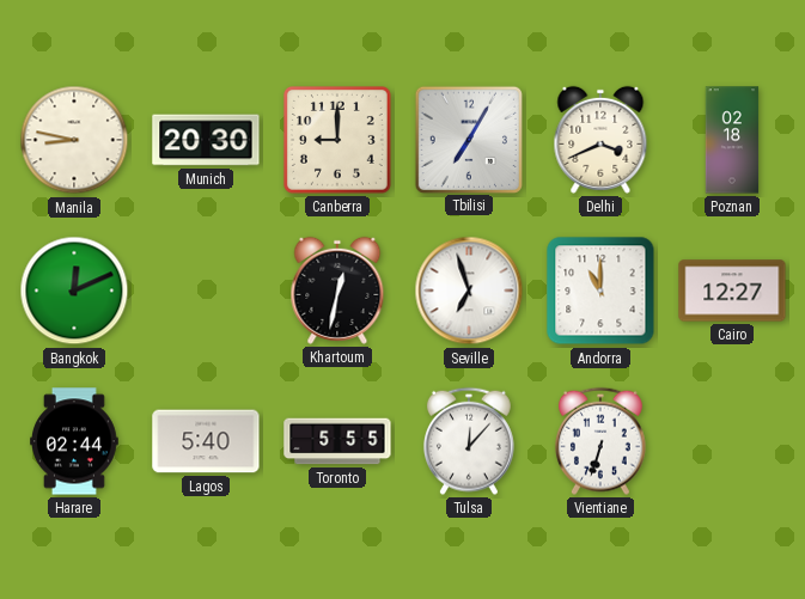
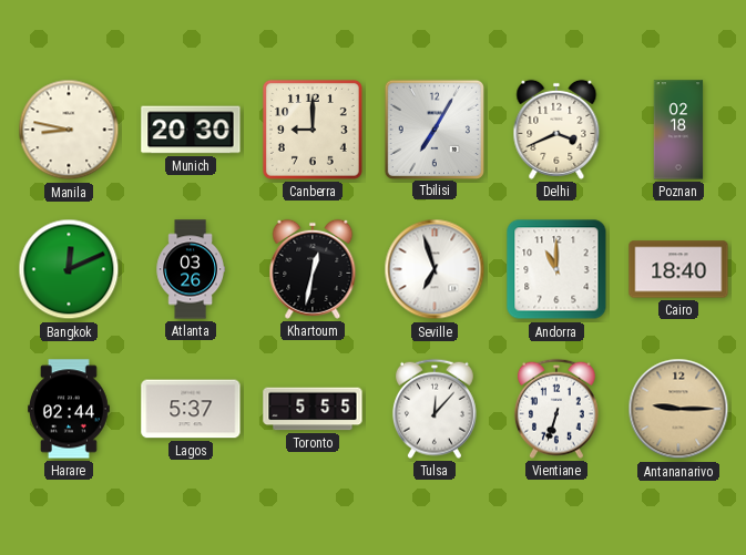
Atlanta: none -> 03:26 (191, 269)
Cairo: 12:27 -> 18:40 (678, 269)
Lagos: 5:40 -> 5:37 (191, 409)
Antananarivo: none -> 9:15 (678, 409)
